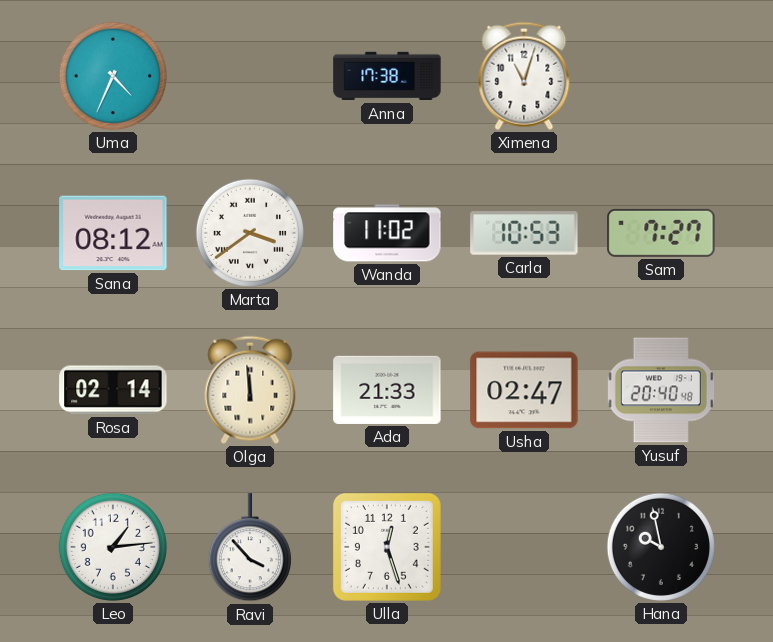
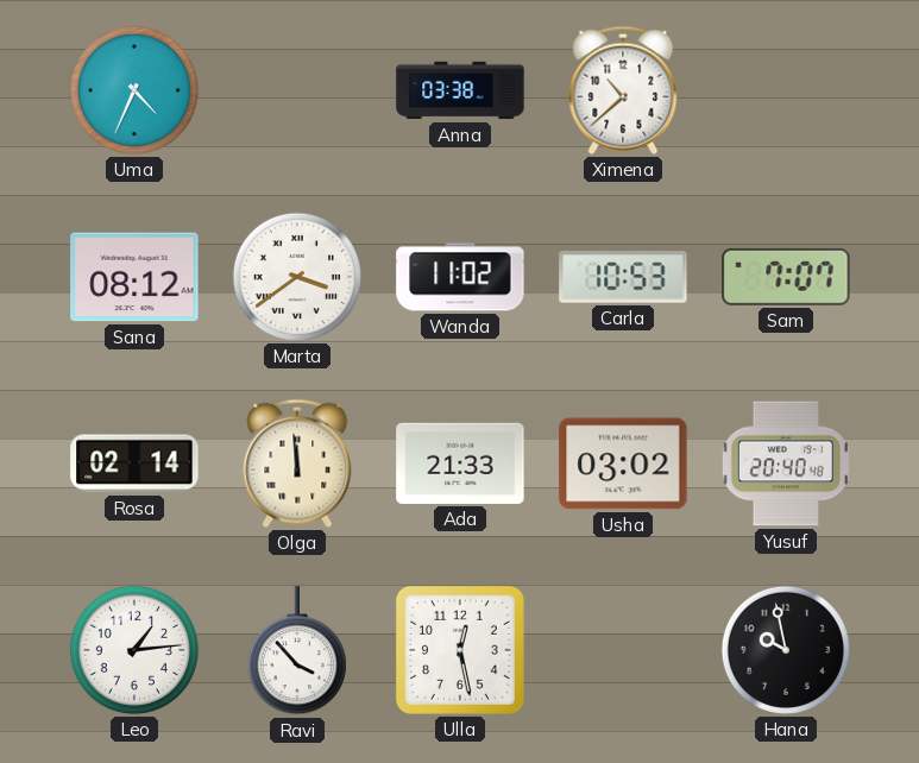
Anna: 17:38 -> 03:38 (460, 90)
Ximena: 11:03 -> 10:38 (623, 90)
Sam: 7:27 -> 7:07 (786, 277)
Usha: 02:47 -> 03:02 (623, 464)
Ulla: 12:27 -> 12:28 (460, 650)
